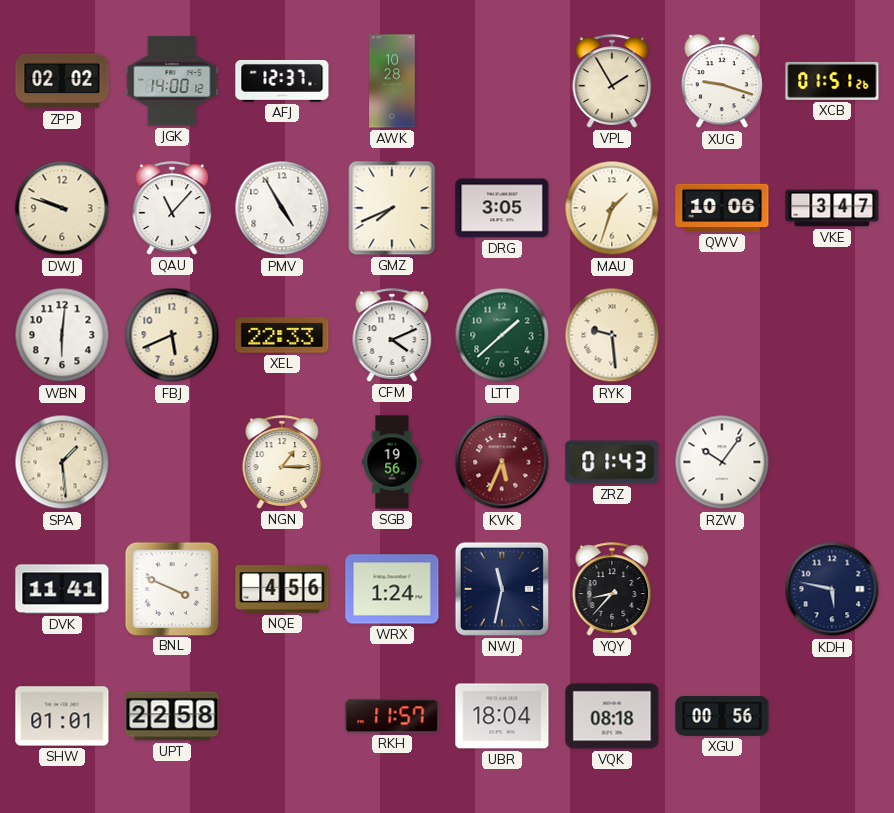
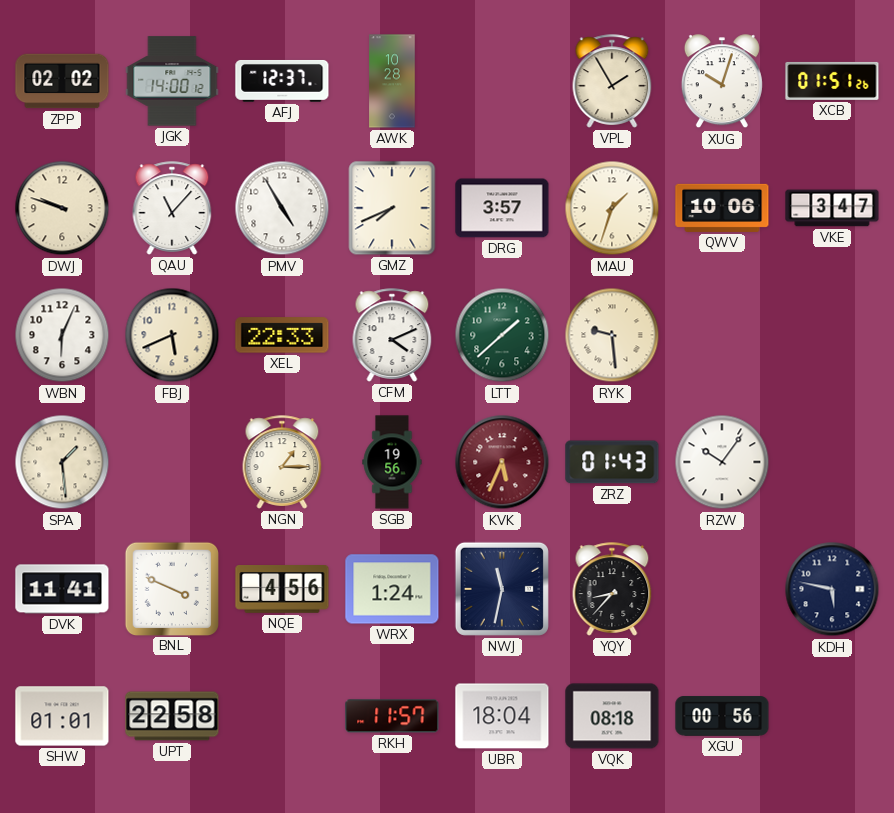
XUG: 9:18 -> 10:03 (722, 82)
DRG: 3:05 -> 3:57 (502, 208)
WBN: 6:01 -> 6:04 (62, 335)
